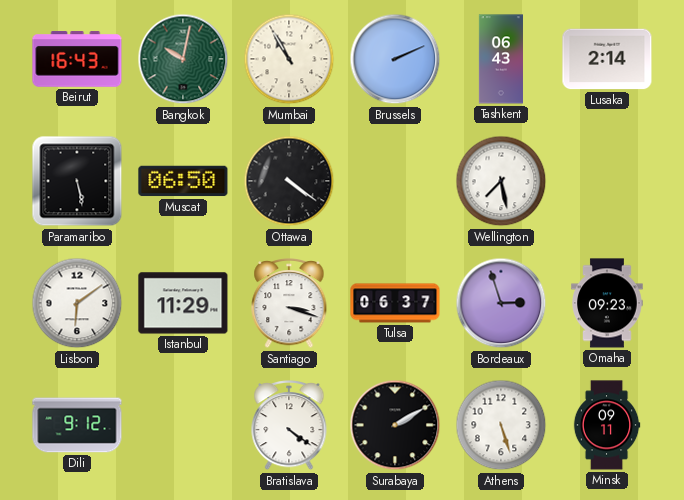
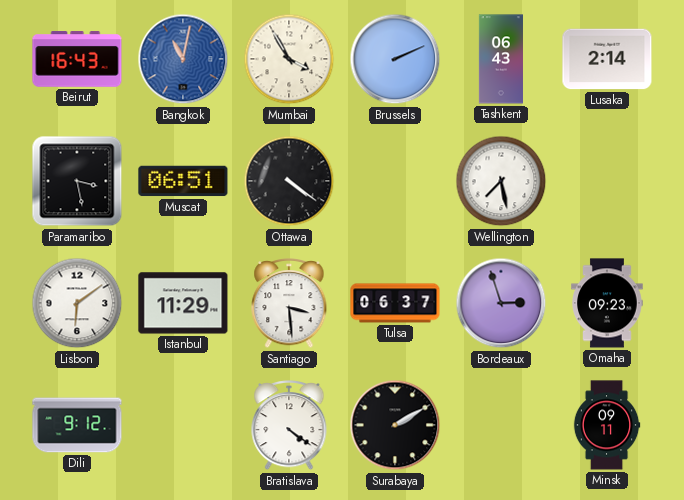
Bangkok: 10:02 -> 11:02 (183, 59)
Bangkok dial: green -> blue (183, 59)
Mumbai: 10:55 -> 3:55 (289, 59)
Paramaribo: 5:28 -> 3:28 (77, 181)
Muscat: 06:50 -> 06:51 (183, 181)
Santiago: 3:18 -> 3:29 (289, 304)
Athens: 5:27 -> none (501, 425)
